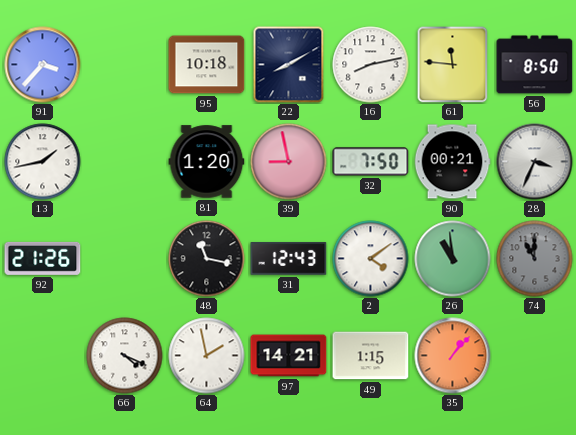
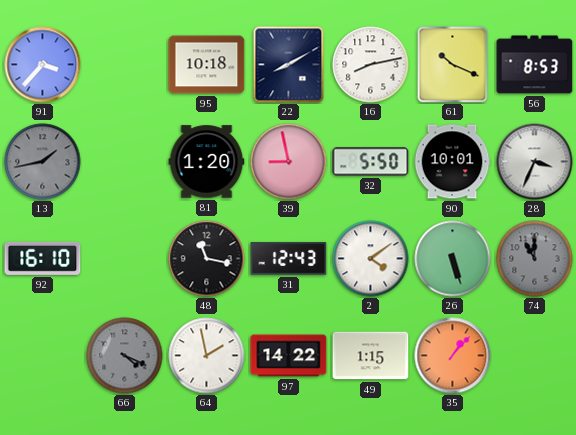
61: 11:46 -> 10:19 (453, 64)
56: 8:50 -> 8:53 (535, 65)
13 dial: white -> grey (43, 162)
32: 7:50 -> 5:50 (371, 162)
90: 00:21 -> 10:01 (452, 162)
92: 21:26 -> 16:10 (43, 258)
26: 10:59 -> 5:27 (453, 259)
66 dial: white -> grey (125, 356)
97: 14:21 -> 14:22 (289, 356)
